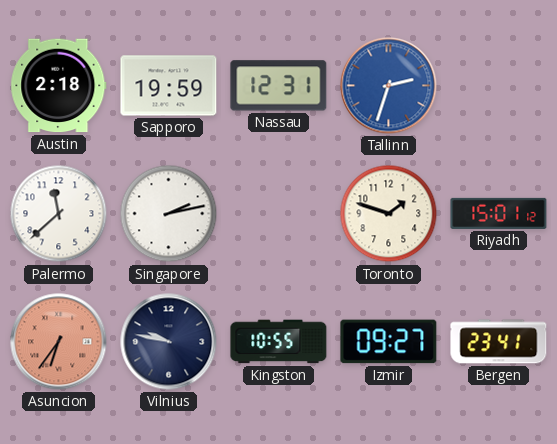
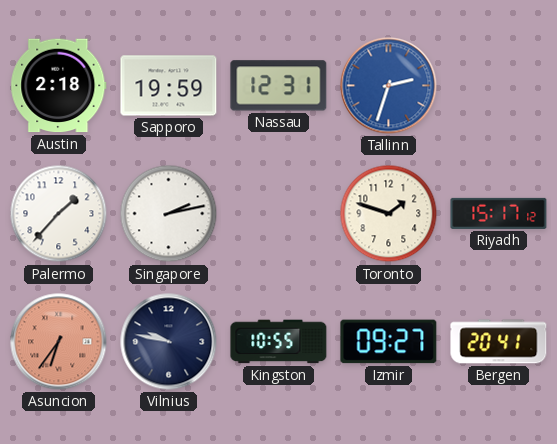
Palermo: 11:38 -> 1:37 (59, 214)
Riyadh: 15:01 -> 15:17 (499, 213)
Bergen: 23:41 -> 20:41 (499, 342)
